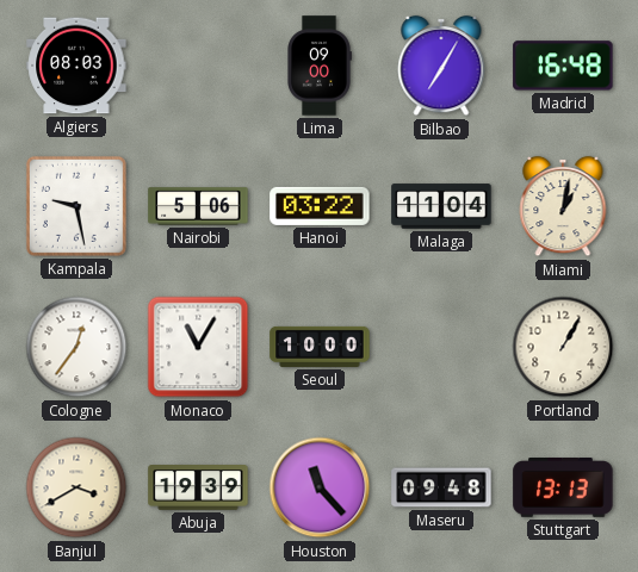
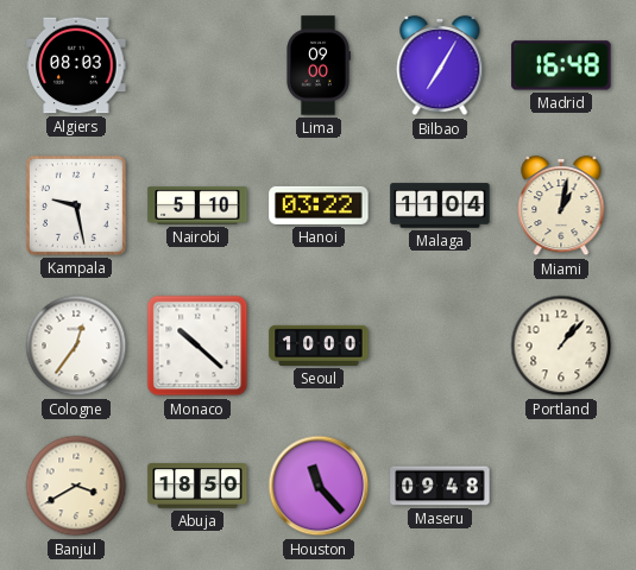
Nairobi: 5:06 -> 5:10 (197, 205)
Monaco: 11:05 -> 10:22 (197, 346)
Portland: 1:05 -> 1:07 (561, 346)
Abuja: 19:39 -> 18:50 (197, 487)
Stuttgart: 13:13 -> none (563, 489)
